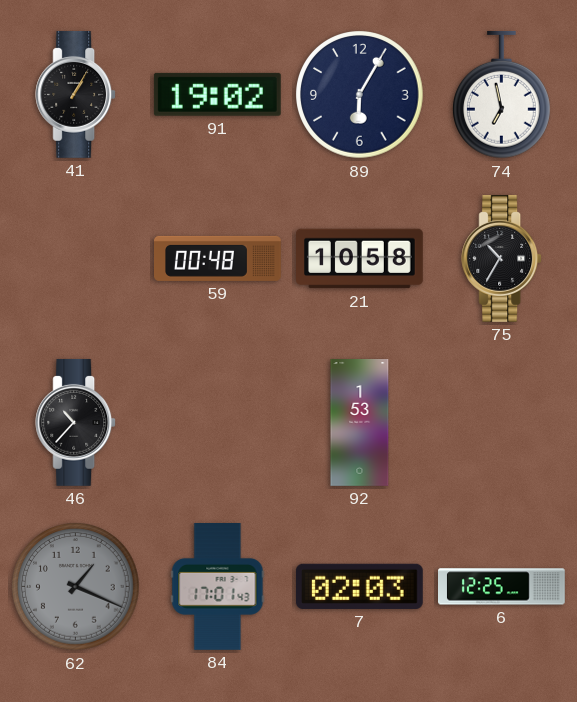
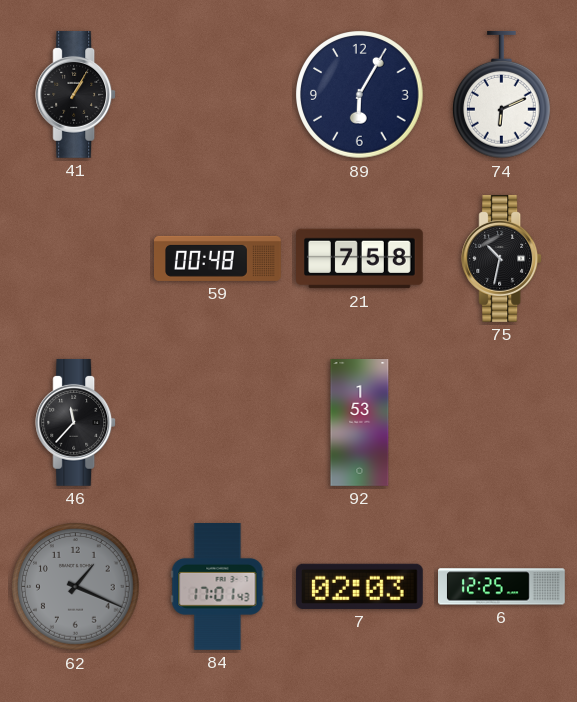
91: 19:02 -> none (217, 94)
74: 6:58 -> 6:11 (502, 95)
21: 10:58 -> 7:58 (360, 259)
75: 10:35 -> 10:32 (502, 258)
46: 10:37 -> 11:37 (76, 422)
